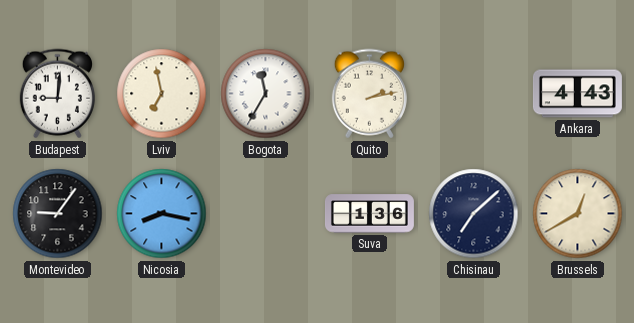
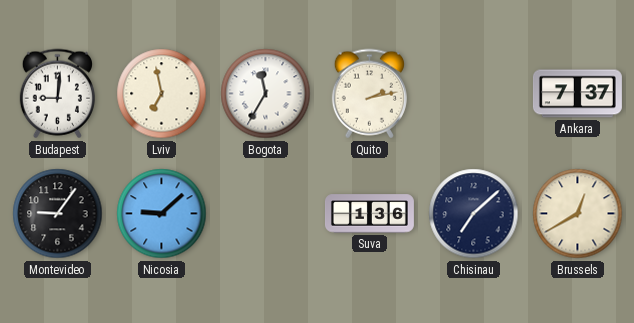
Ankara: 4:43 -> 7:37 (577, 94)
Nicosia: 8:17 -> 9:08 (162, 214)
